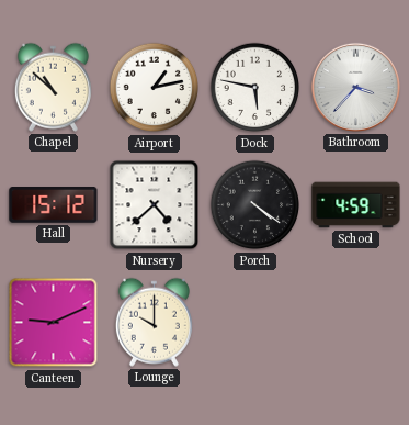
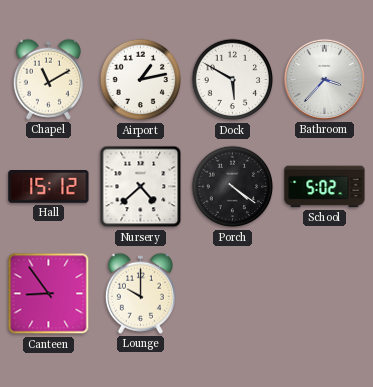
Chapel: 10:52 -> 11:10 (48, 79)
Dock: 5:47 -> 5:50 (233, 80)
School: 4:59 -> 5:02 (325, 187)
Canteen: 9:11 -> 8:54 (49, 294)
